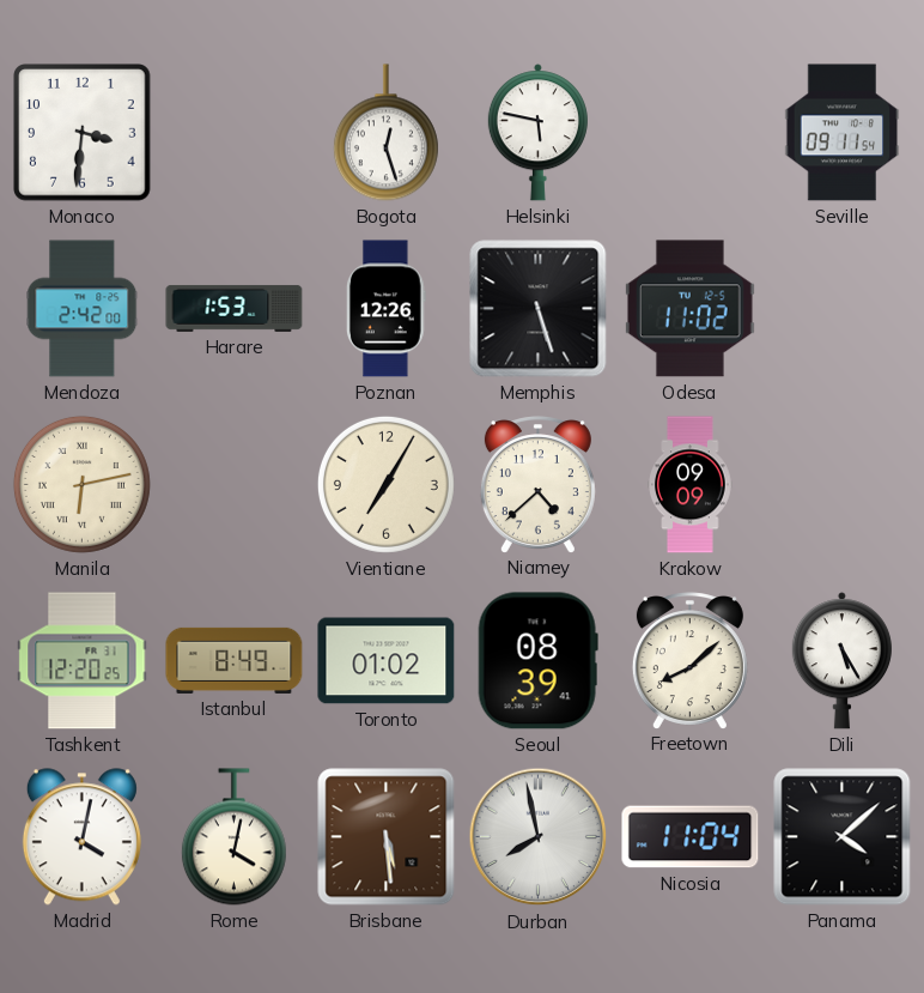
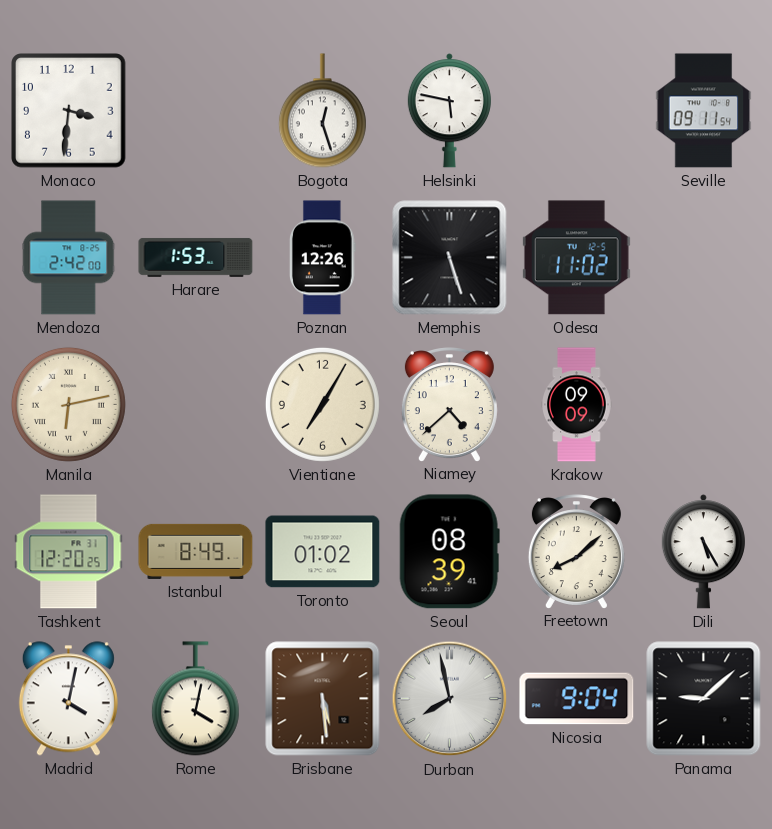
Nicosia: 11:04 -> 9:04 (577, 699)
Panama: 4:08 -> 9:08 (704, 699)
